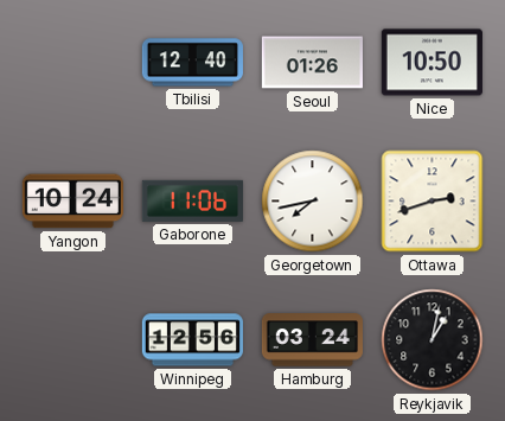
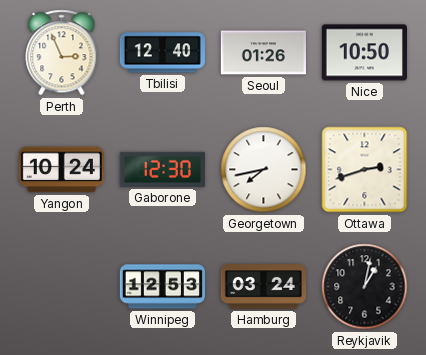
Perth: none -> 2:56 (62, 53)
Gaborone: 11:06 -> 12:30 (162, 169)
Winnipeg: 12:56 -> 12:53 (162, 287)
